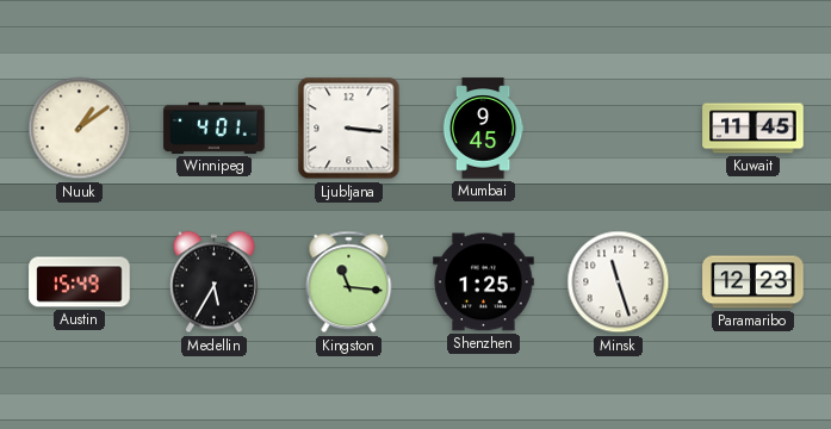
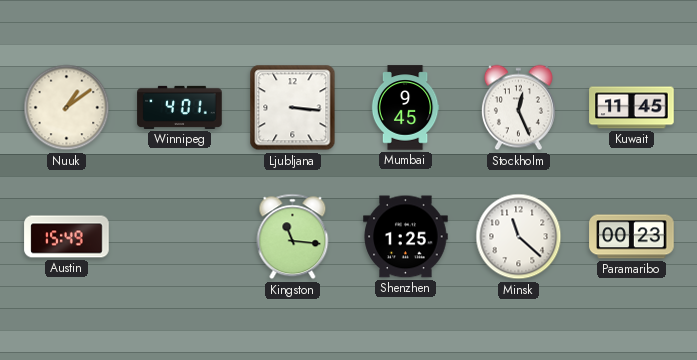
Stockholm: none -> 12:26 (518, 108)
Medellin: 5:35 -> none (213, 282)
Minsk: 11:27 -> 11:22 (519, 237)
Paramaribo: 12:23 -> 00:23 (632, 237)
